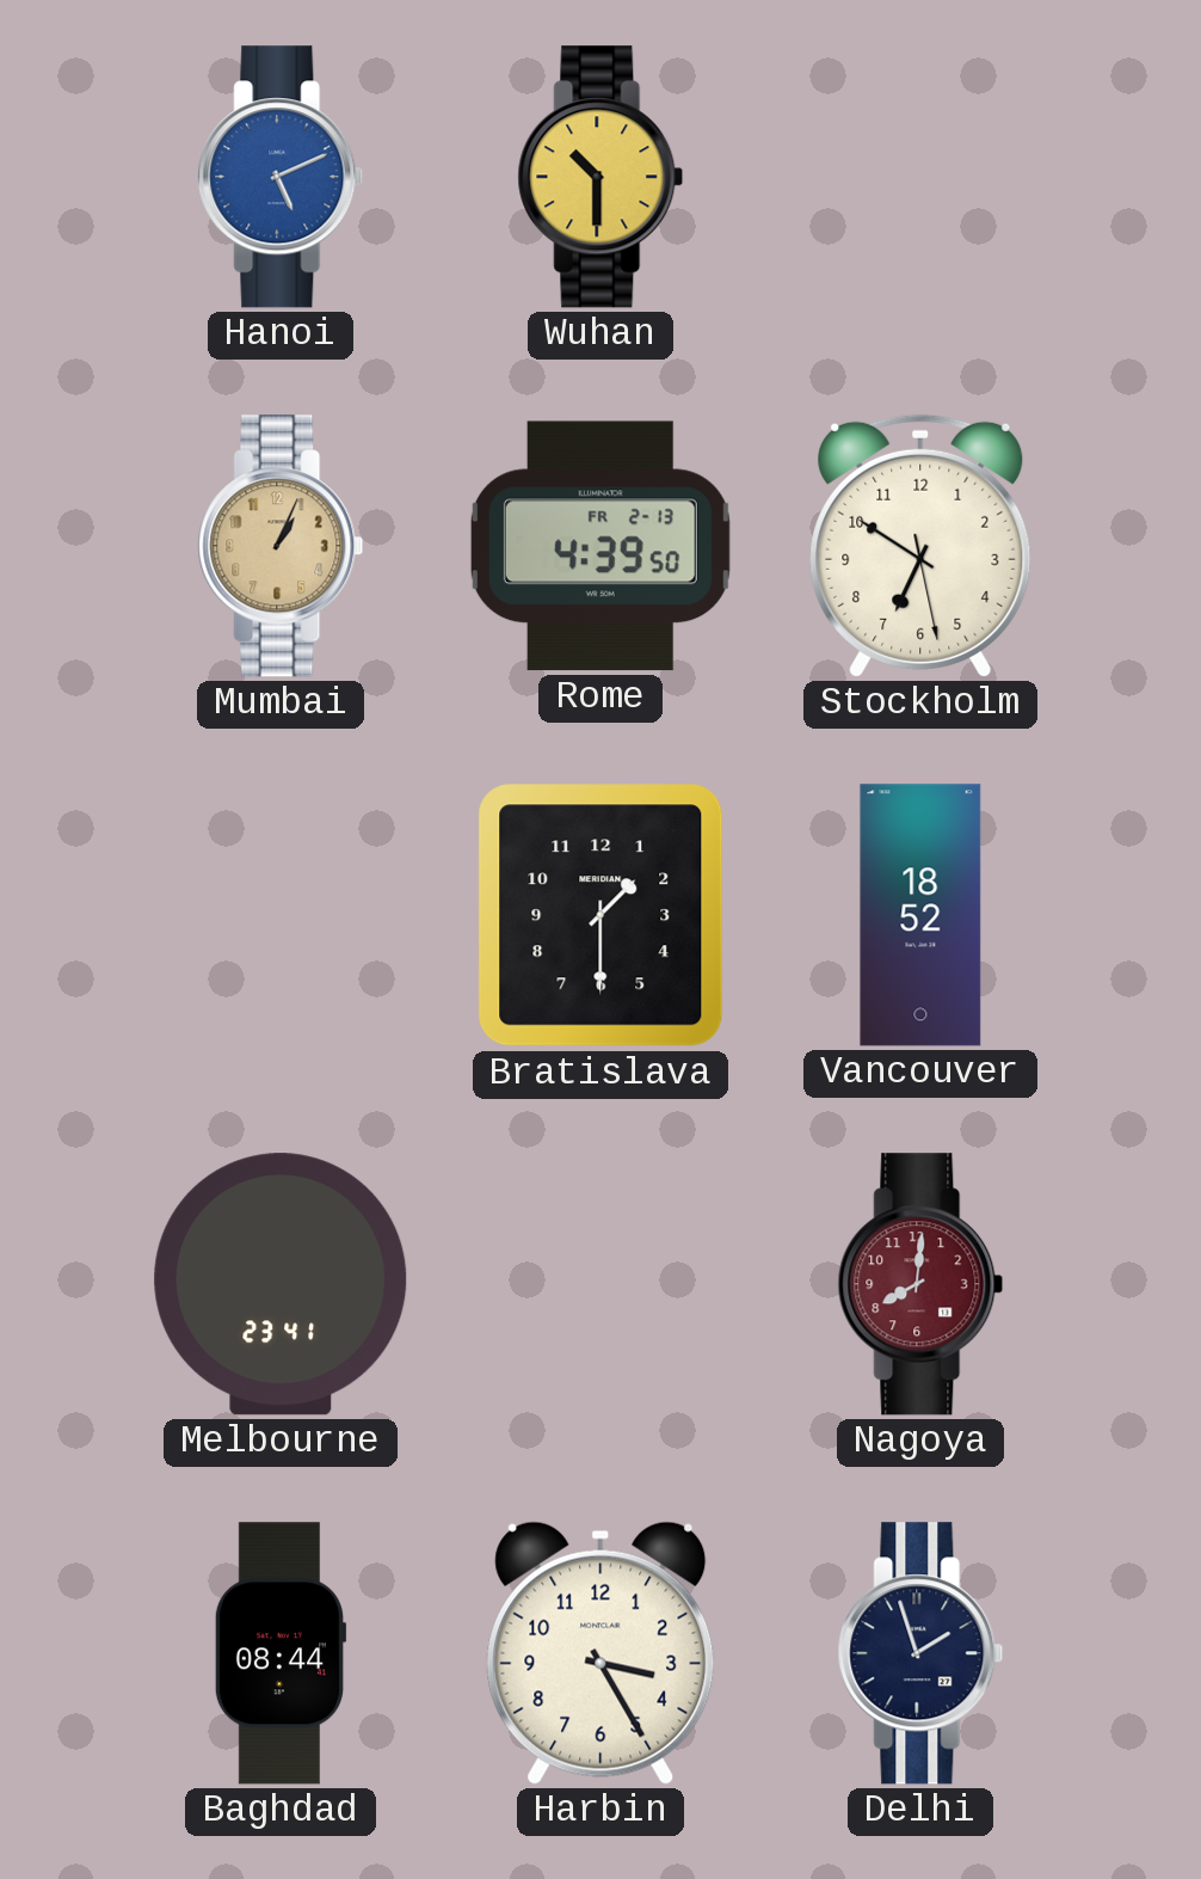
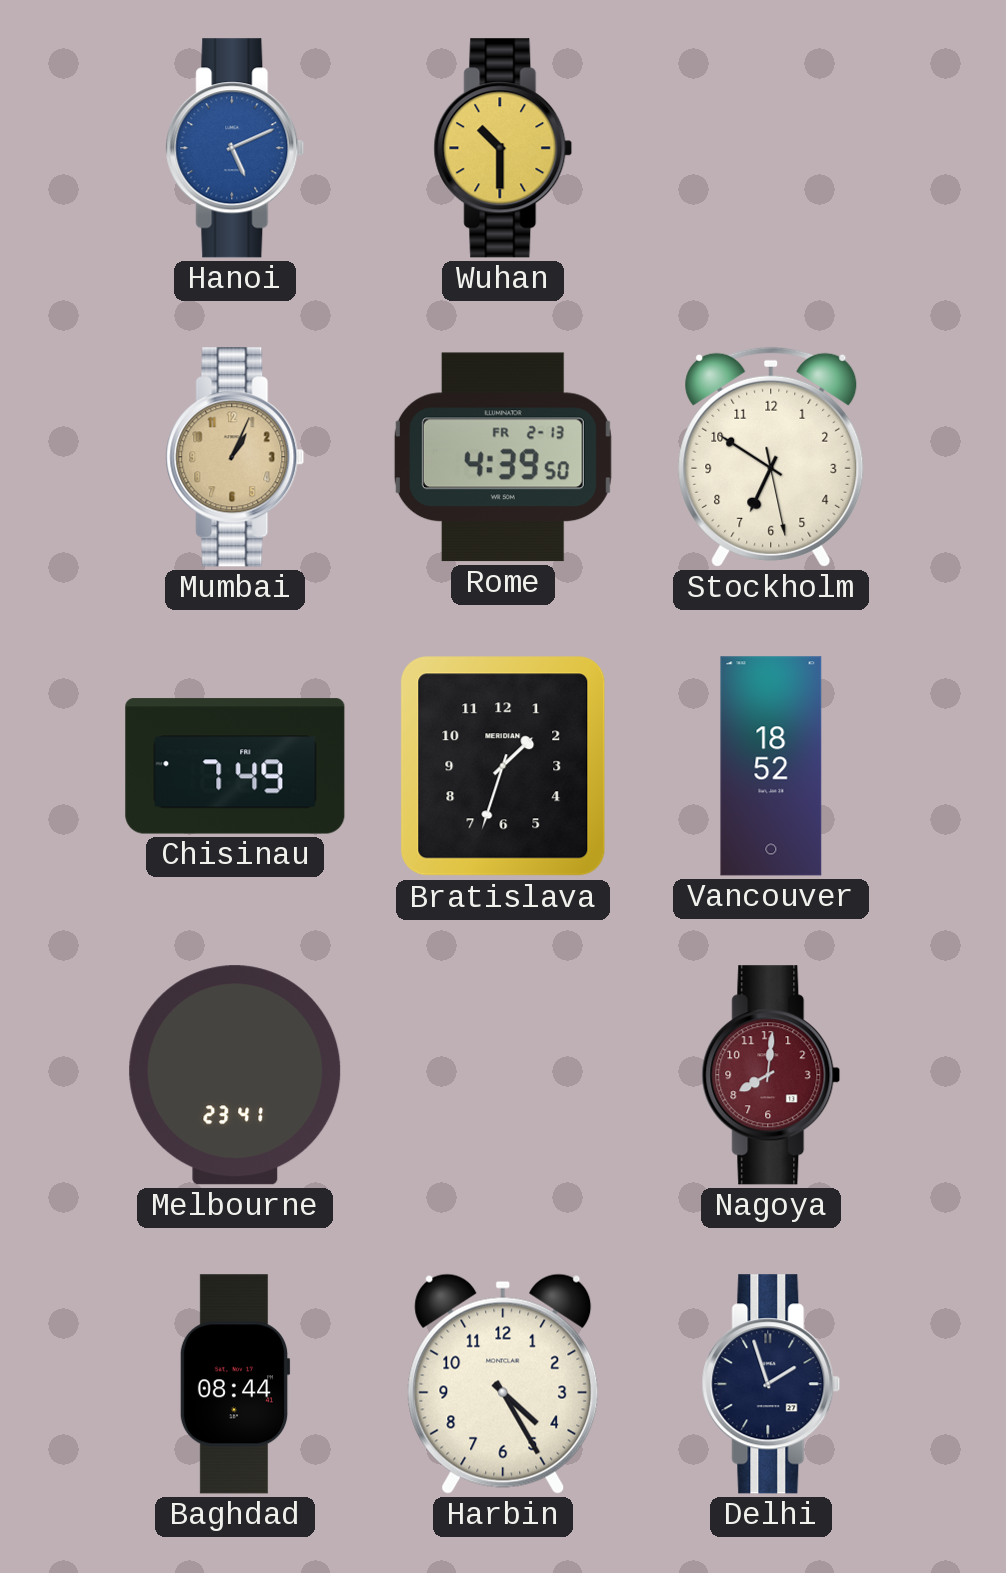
Chisinau: none -> 7:49 (235, 766)
Bratislava: 1:30 -> 1:33 (503, 766)
Harbin: 3:25 -> 4:25 (503, 1384)
